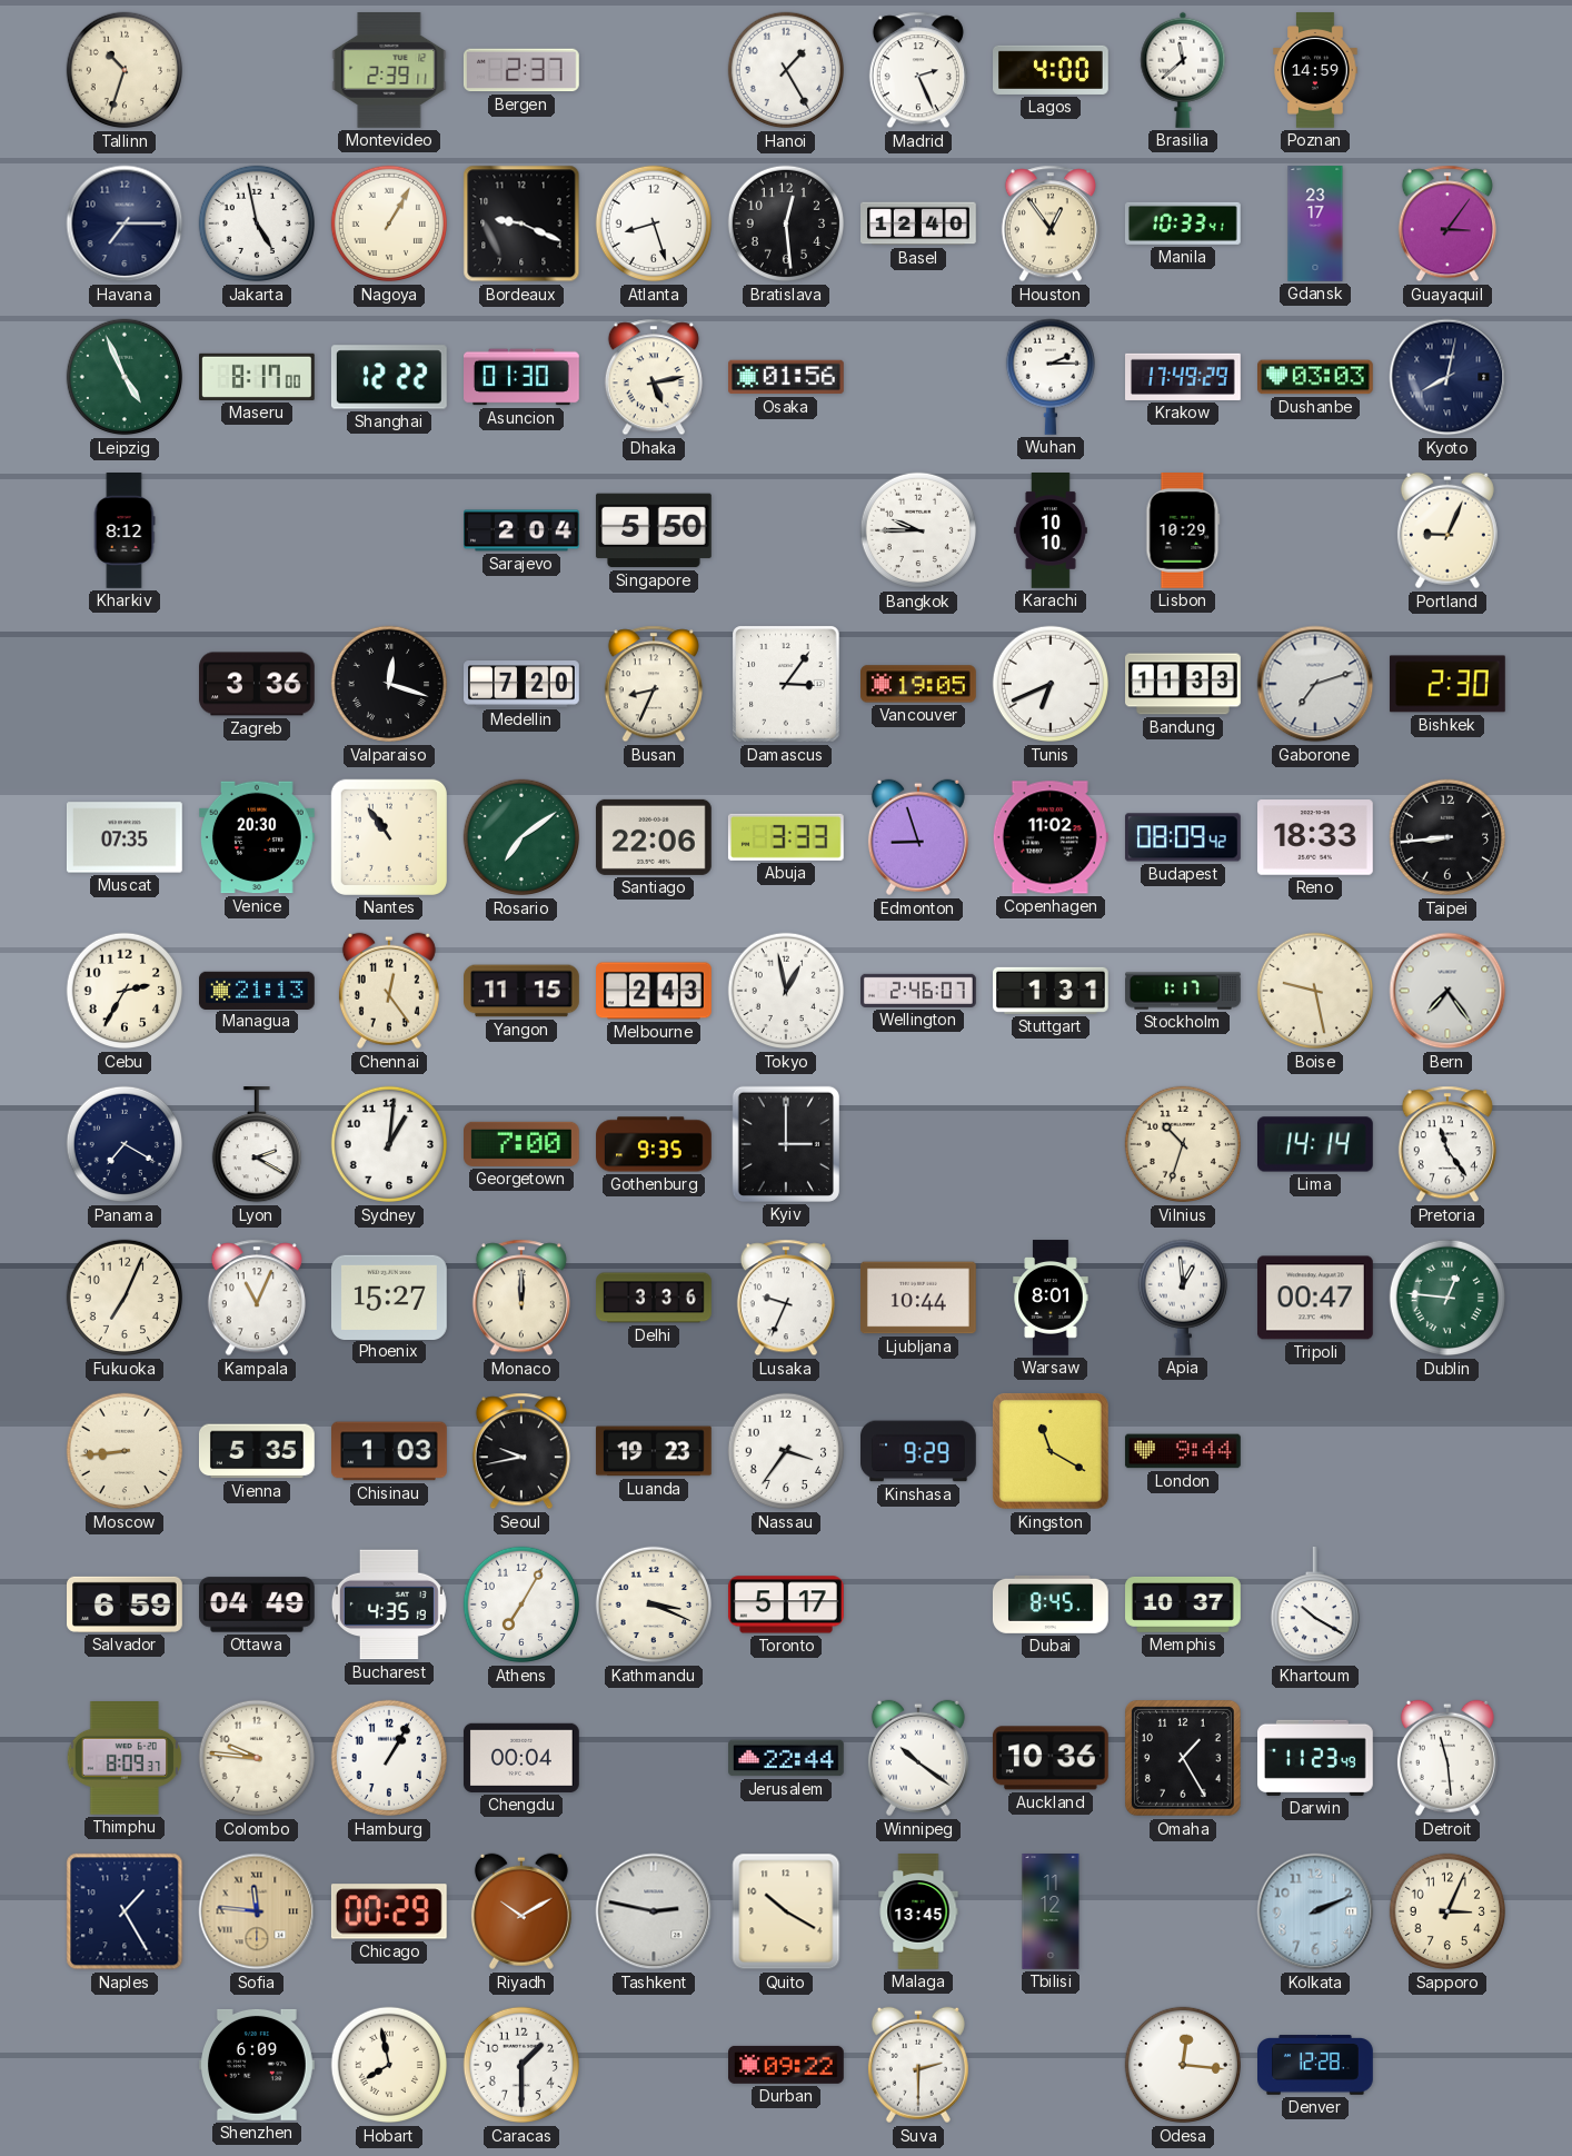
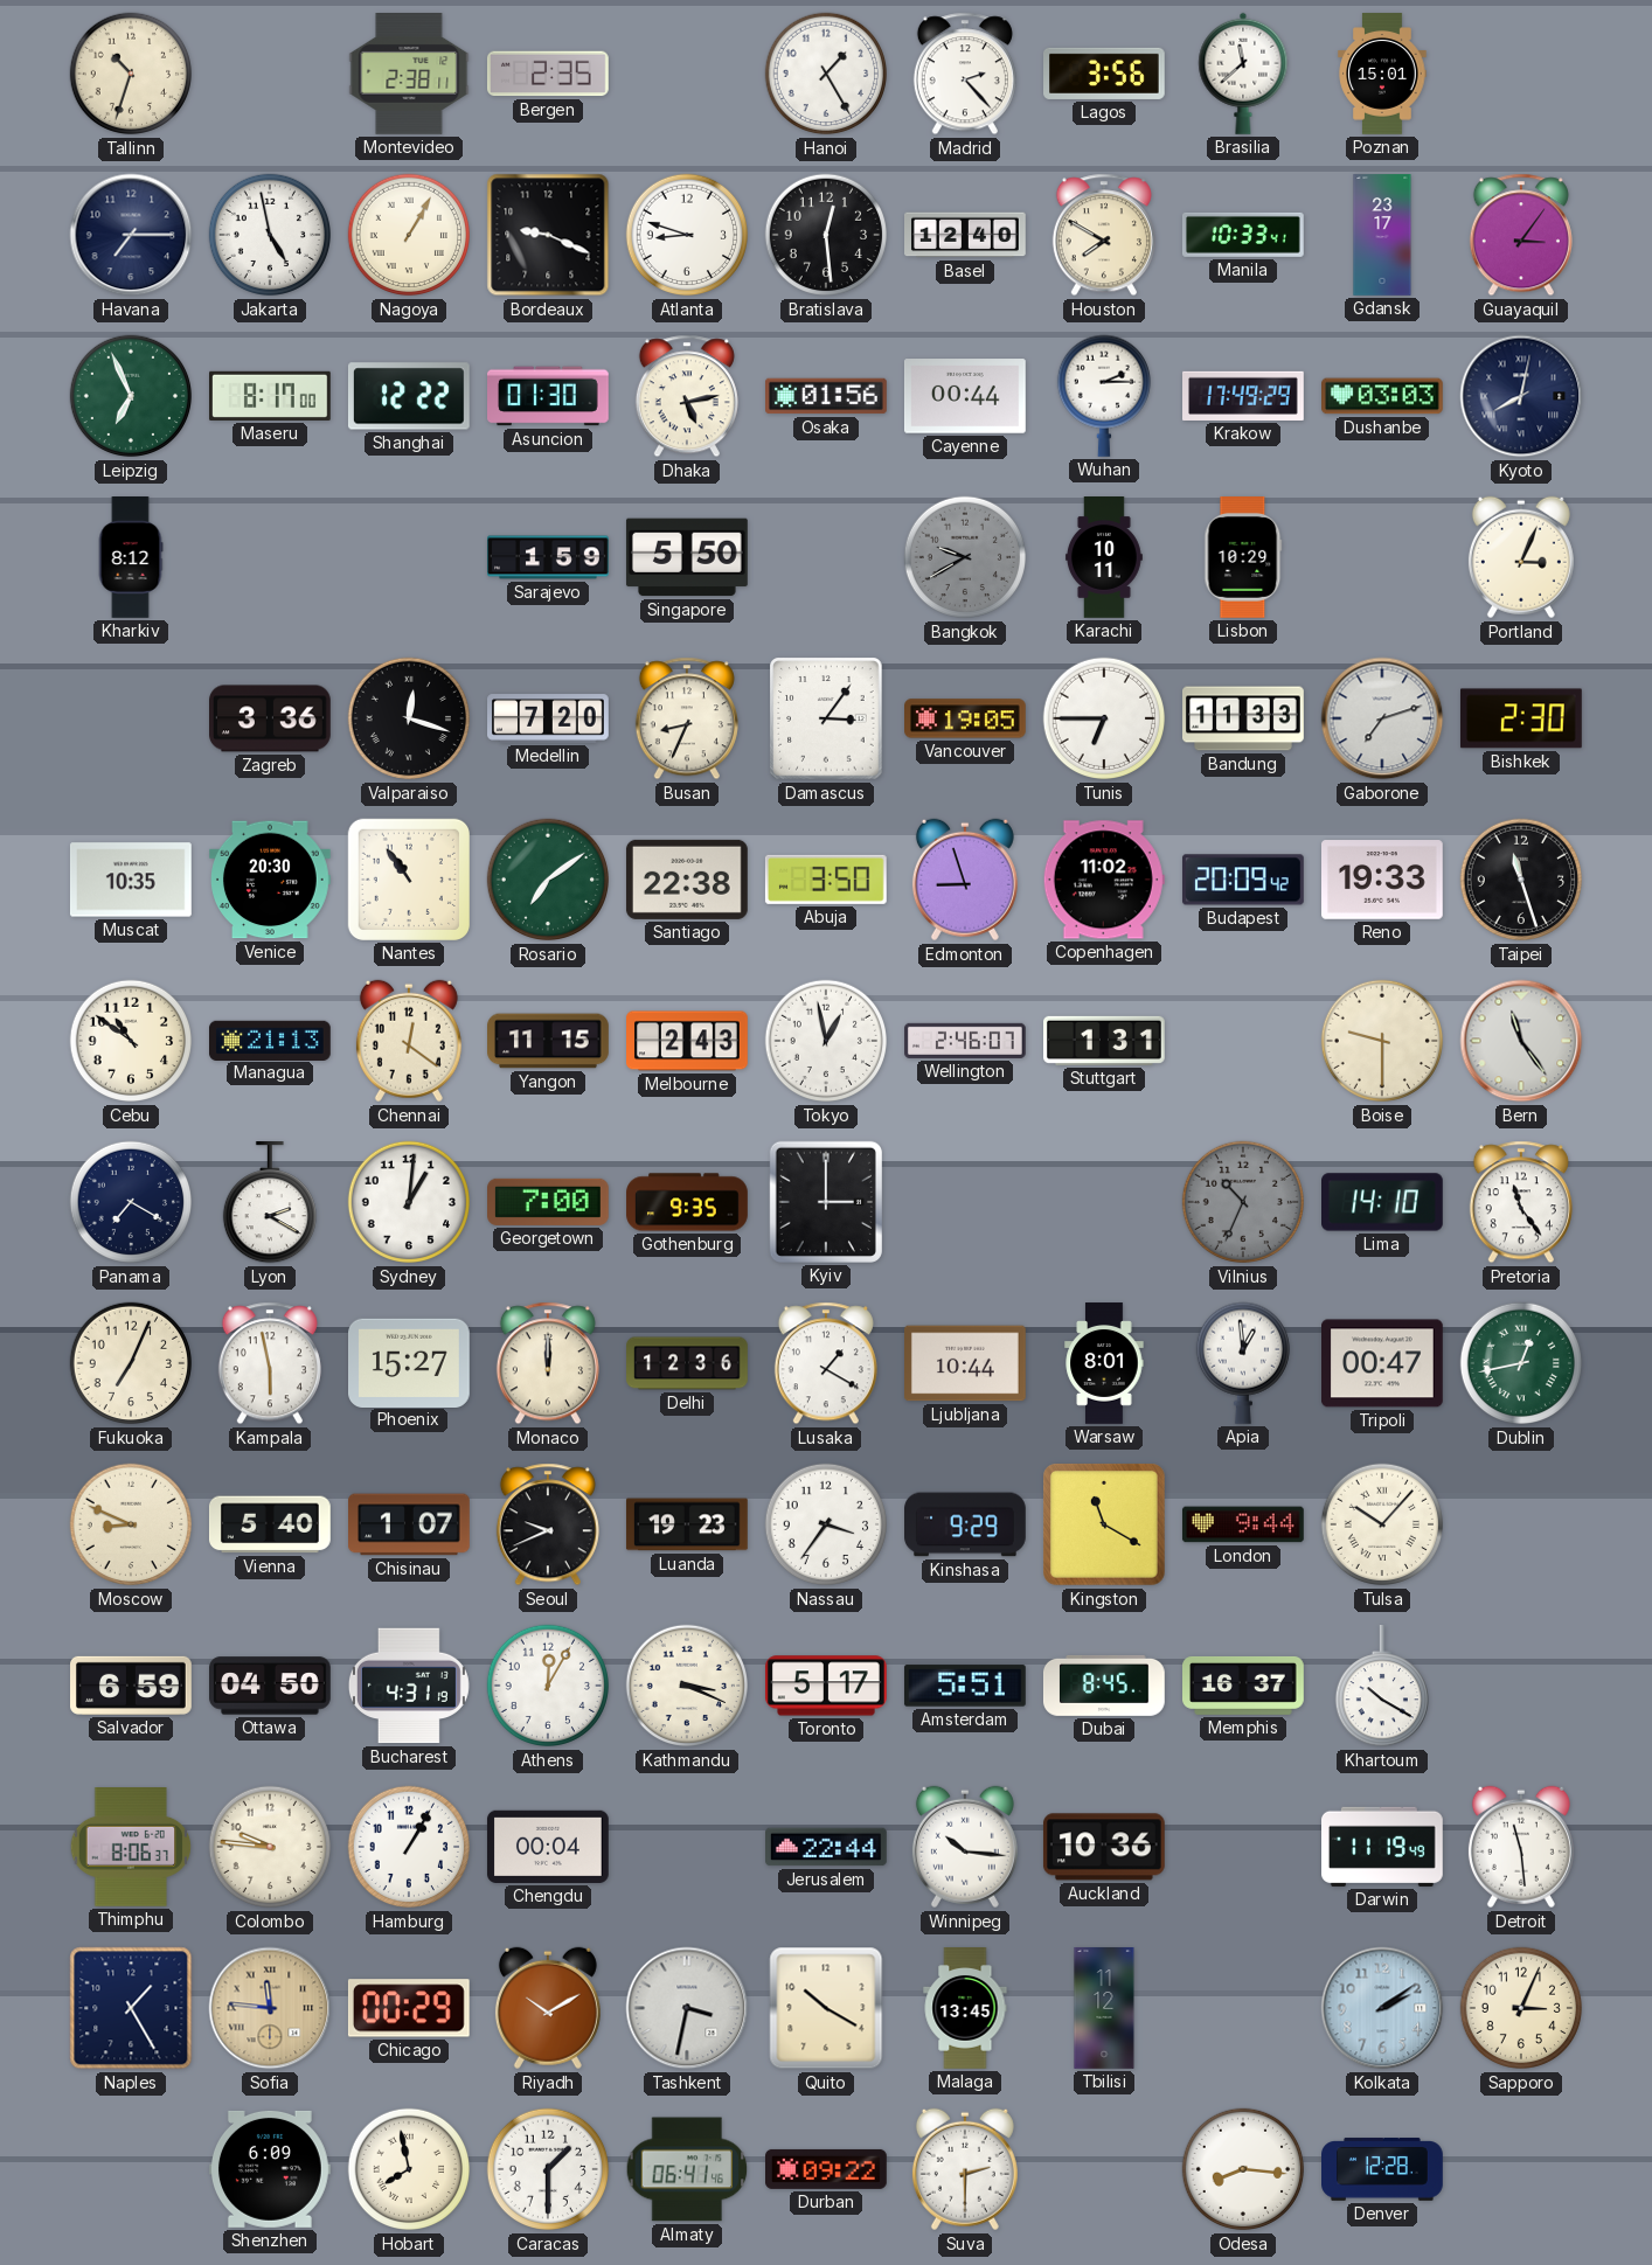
Montevideo: 2:39 -> 2:38 (409, 75)
Bergen: 2:37 -> 2:35 (548, 74)
Madrid: 2:26 -> 2:23 (965, 74)
Lagos: 4:00 -> 3:56 (1105, 74)
Poznan: 14:59 -> 15:01 (1382, 74)
Atlanta: 8:27 -> 8:48 (687, 235)
Houston: 12:54 -> 7:50 (1104, 235)
Leipzig: 4:56 -> 6:56 (131, 396)
Cayenne: none -> 00:44 (965, 396)
Sarajevo: 2:04 -> 1:59 (548, 557)
Bangkok: 9:45 -> 9:40 (965, 557)
Bangkok dial: white -> grey (965, 557)
Karachi: 10:10 -> 10:11 (1104, 557)
Portland: 9:04 -> 3:04 (1521, 557)
Tunis: 6:41 -> 6:45 (1104, 718)
Muscat: 07:35 -> 10:35 (131, 880)
Santiago: 22:06 -> 22:38 (687, 880)
Abuja: 3:33 -> 3:50 (826, 880)
Budapest: 08:09 -> 20:09 (1243, 880)
Reno: 18:33 -> 19:33 (1383, 880)
Taipei: 8:44 -> 11:27 (1521, 880)
Cebu: 2:35 -> 10:51 (131, 1041)
Chennai: 12:24 -> 12:21 (409, 1041)
Stockholm: 1:17 -> none (1184, 991)
Boise: 9:28 -> 9:30 (1382, 1041)
Bern: 7:24 -> 11:24 (1521, 1041)
Vilnius: 10:33 -> 10:34 (1243, 1202)
Vilnius dial: cream -> grey (1243, 1202)
Lima: 14:14 -> 14:10 (1383, 1202)
Kampala: 11:04 -> 5:58 (270, 1363)
Delhi: 3:36 -> 12:36 (687, 1363)
Lusaka: 9:34 -> 1:20 (826, 1363)
Dublin: 12:46 -> 12:43 (1521, 1363)
Moscow: 8:44 -> 8:49 (131, 1524)
Vienna: 5:35 -> 5:40 (270, 1524)
Chisinau: 1:03 -> 1:07 (410, 1524)
Seoul: 9:43 -> 9:41 (548, 1524)
Tulsa: none -> 10:07 (1382, 1524)
Ottawa: 04:49 -> 04:50 (271, 1686)
Bucharest: 4:35 -> 4:31 (409, 1686)
Athens: 7:05 -> 12:05 (548, 1686)
Amsterdam: none -> 5:51 (965, 1686)
Memphis: 10:37 -> 16:37 (1244, 1686)
Thimphu: 8:09 -> 8:06 (131, 1848)
Winnipeg: 10:21 -> 10:16 (965, 1847)
Omaha: 1:25 -> none (1184, 1759)
Darwin: 11:23 -> 11:19 (1383, 1847)
Tashkent: 2:47 -> 3:32 (687, 2008)
Kolkata: 2:11 -> 2:09 (1382, 2008)
Almaty: none -> 06:41 (687, 2169)
Odesa: 12:16 -> 8:16 (1243, 2169)
